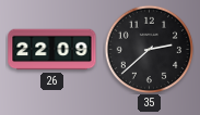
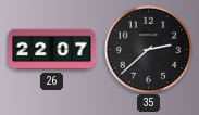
26: 22:09 -> 22:07 (52, 50)
